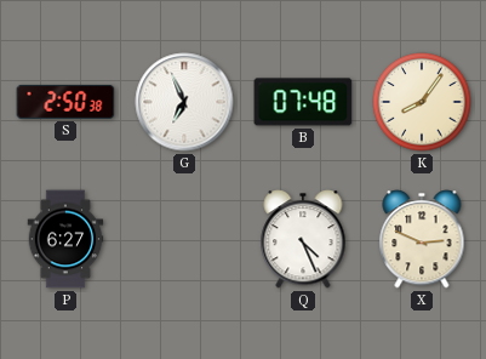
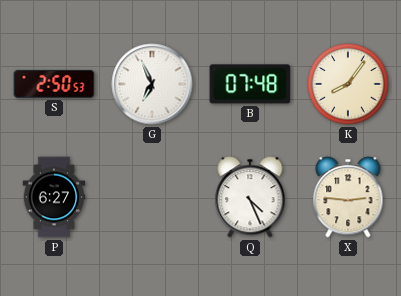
S: 2:50:38 -> 2:50:53 (54, 84)
X: 2:49 -> 2:46 (348, 197)
